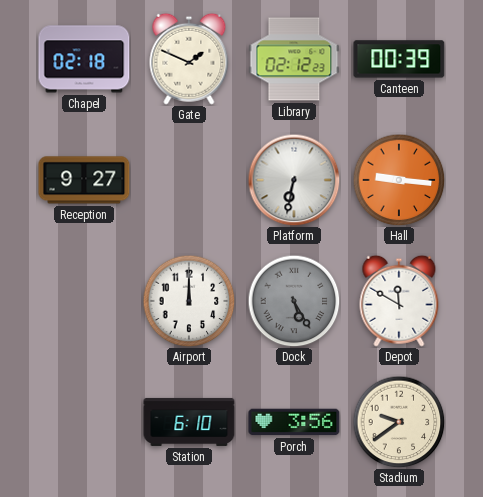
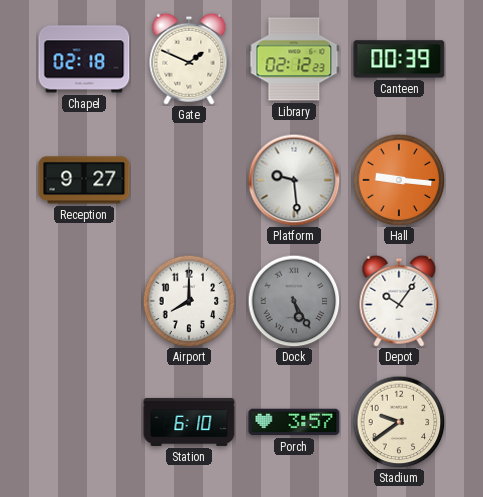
Platform: 6:32 -> 9:29 (294, 180)
Airport: 12:00 -> 8:00 (189, 301)
Depot: 11:50 -> 10:06 (399, 301)
Porch: 3:56 -> 3:57 (294, 422)
